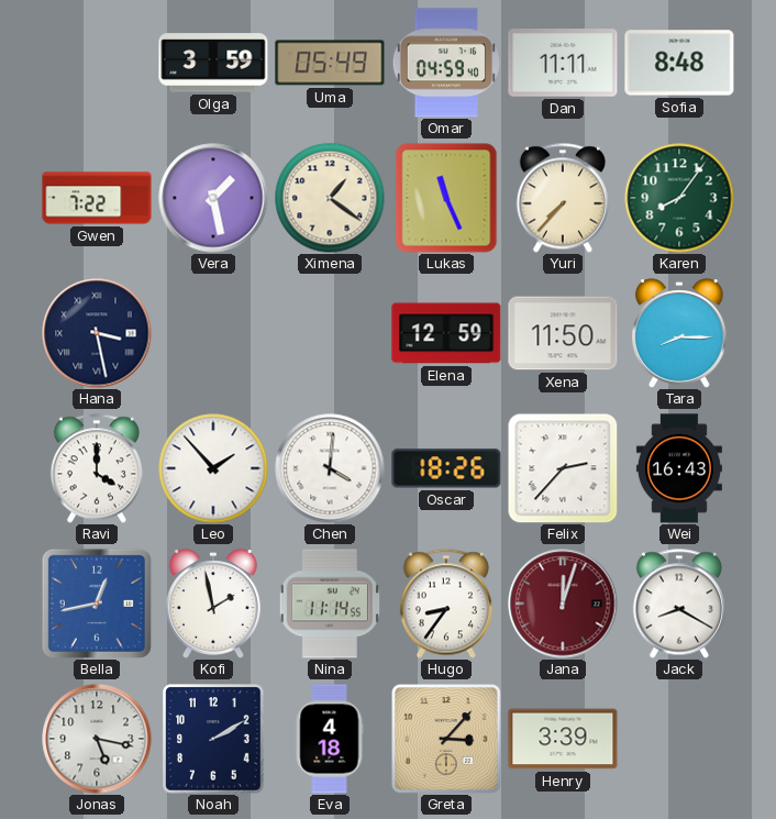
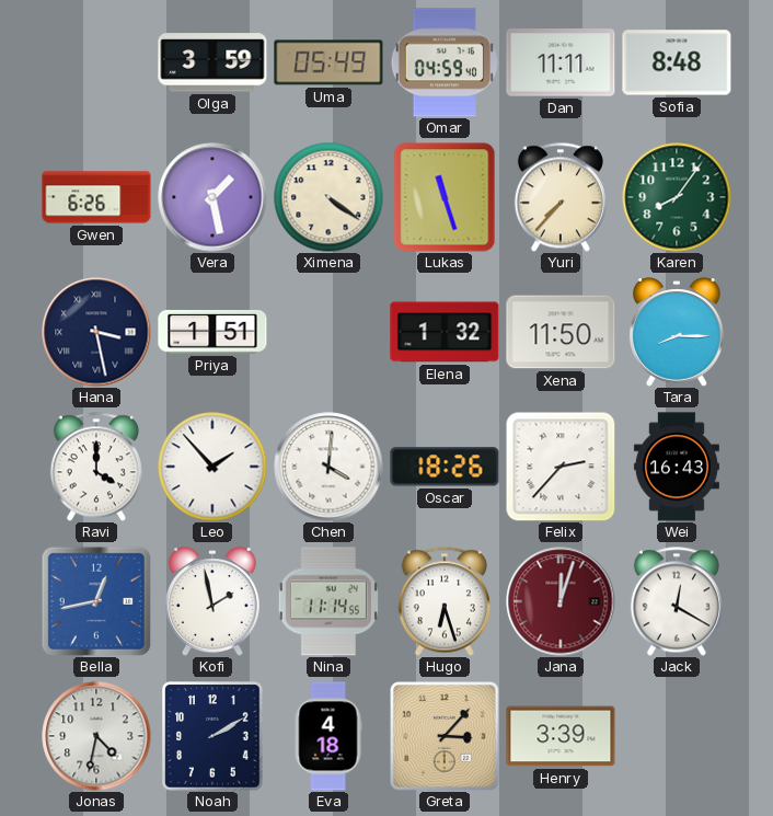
Gwen: 7:22 -> 6:26 (96, 197)
Ximena: 1:21 -> 4:21 (328, 197)
Lukas: 11:26 -> 11:27 (445, 197)
Priya: none -> 1:51 (212, 332)
Elena: 12:59 -> 1:32 (445, 332)
Hugo: 8:36 -> 6:27 (445, 601)
Jack: 8:20 -> 12:20 (677, 601)
Jonas: 5:17 -> 4:32 (96, 736)
